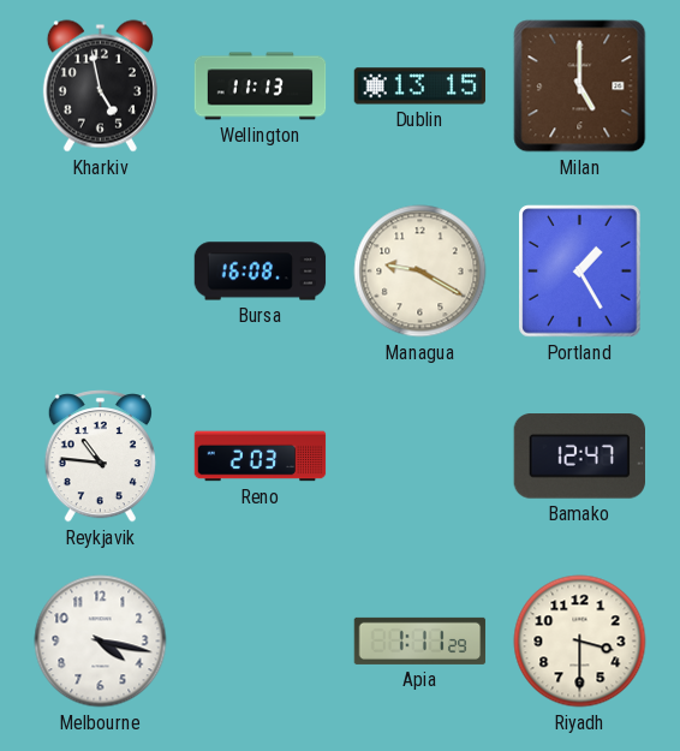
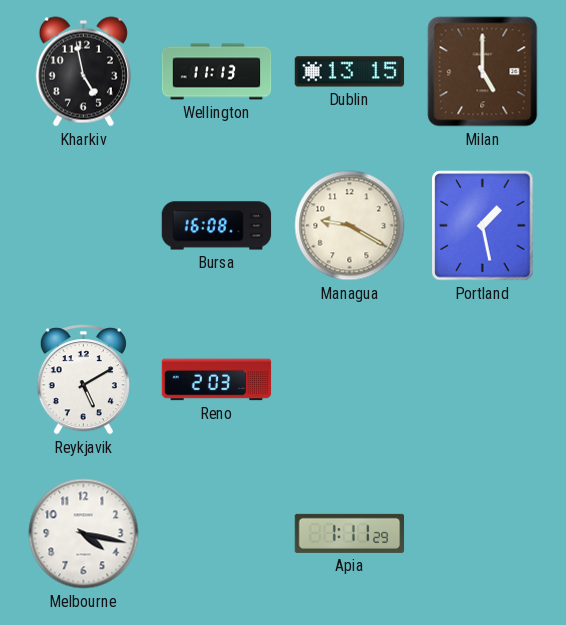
Portland: 1:25 -> 1:28 (483, 226)
Reykjavik: 10:46 -> 5:10 (83, 380)
Bamako: 12:47 -> none (579, 457)
Riyadh: 3:30 -> none (580, 642)
